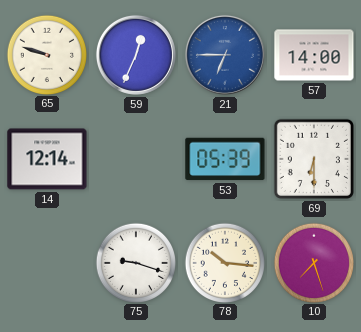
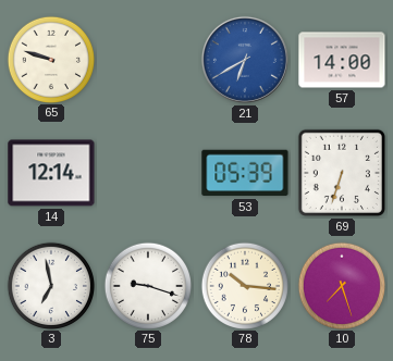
59: 12:34 -> none (136, 55)
21: 6:45 -> 6:40 (245, 60)
69: 6:30 -> 6:33 (342, 173)
3: none -> 6:58 (50, 285)
